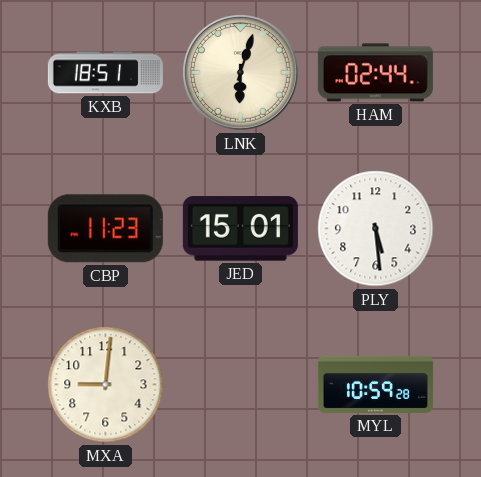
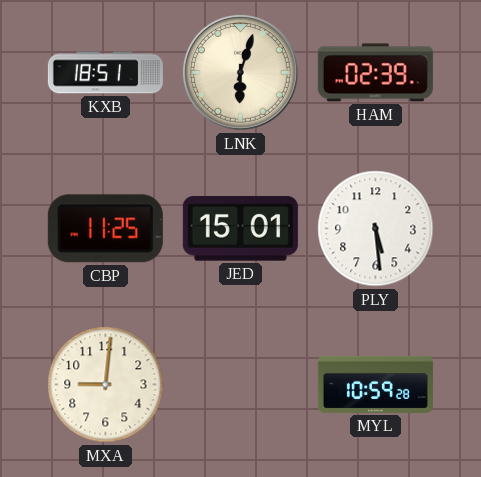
HAM: 02:44 -> 02:39 (375, 73)
CBP: 11:23 -> 11:25 (105, 229)
